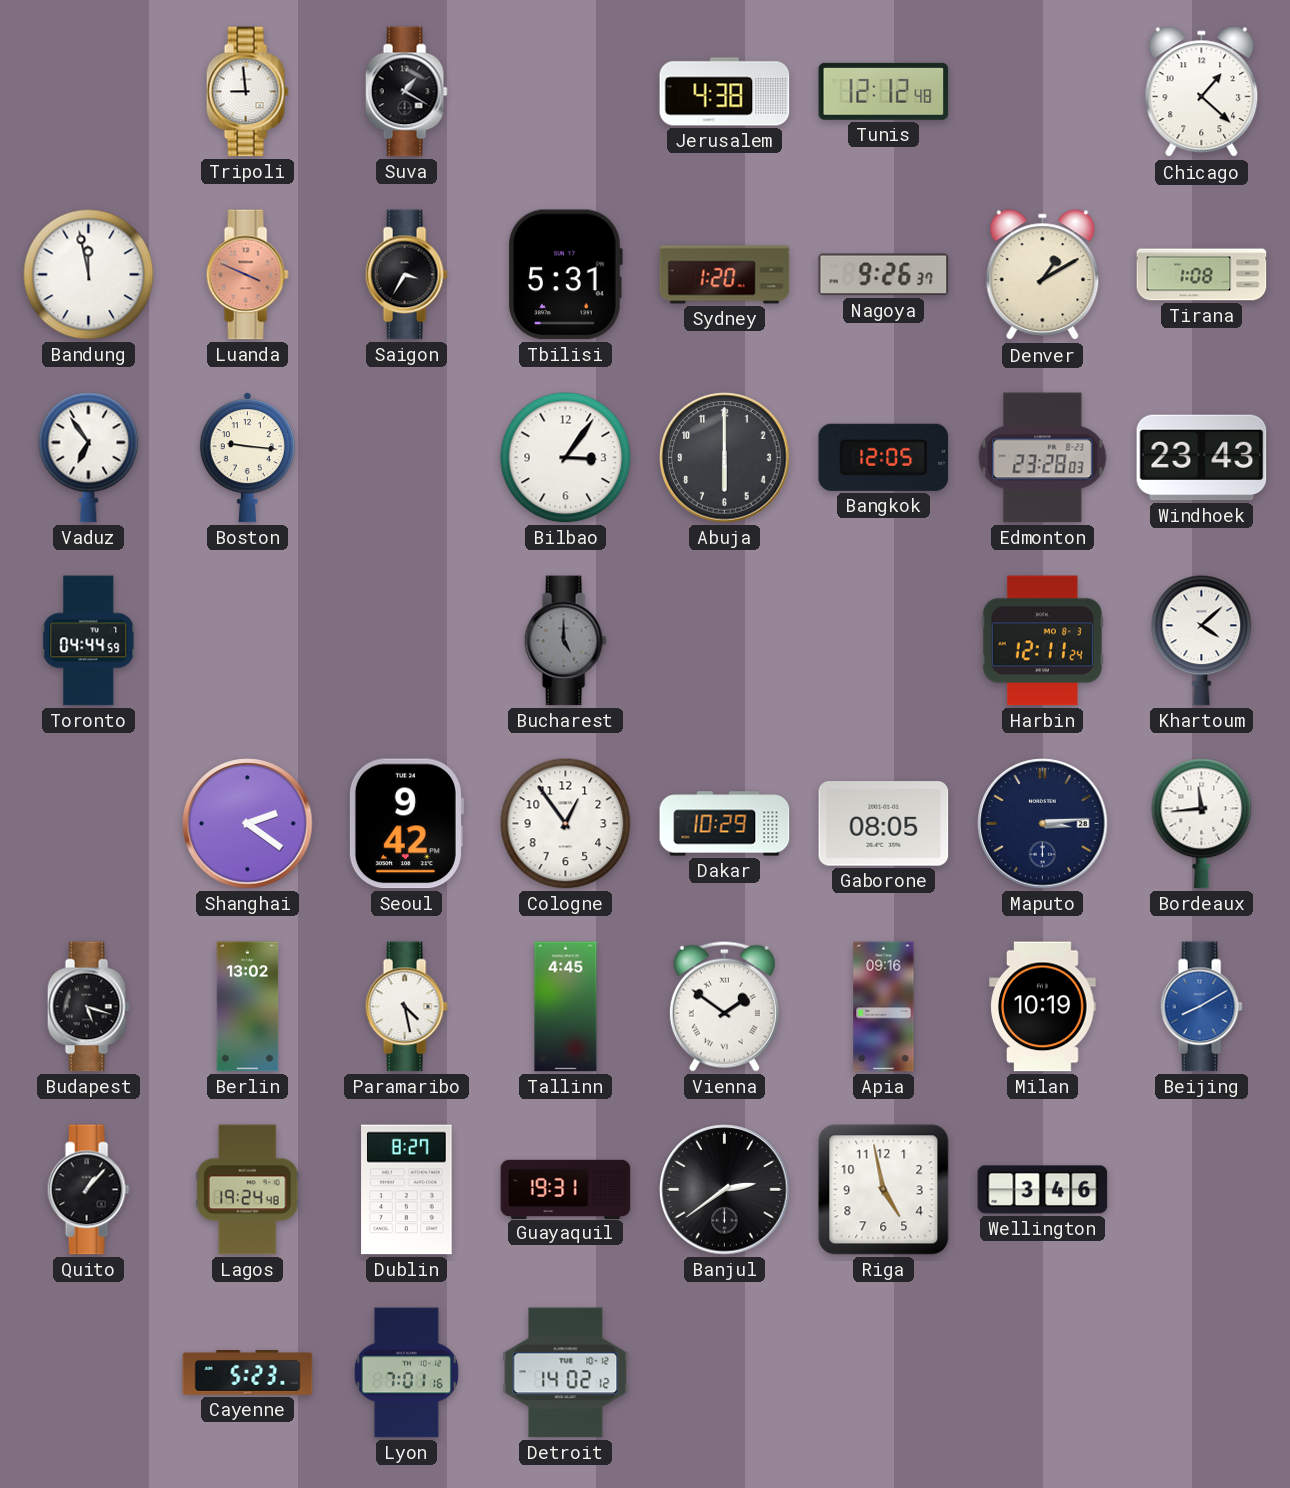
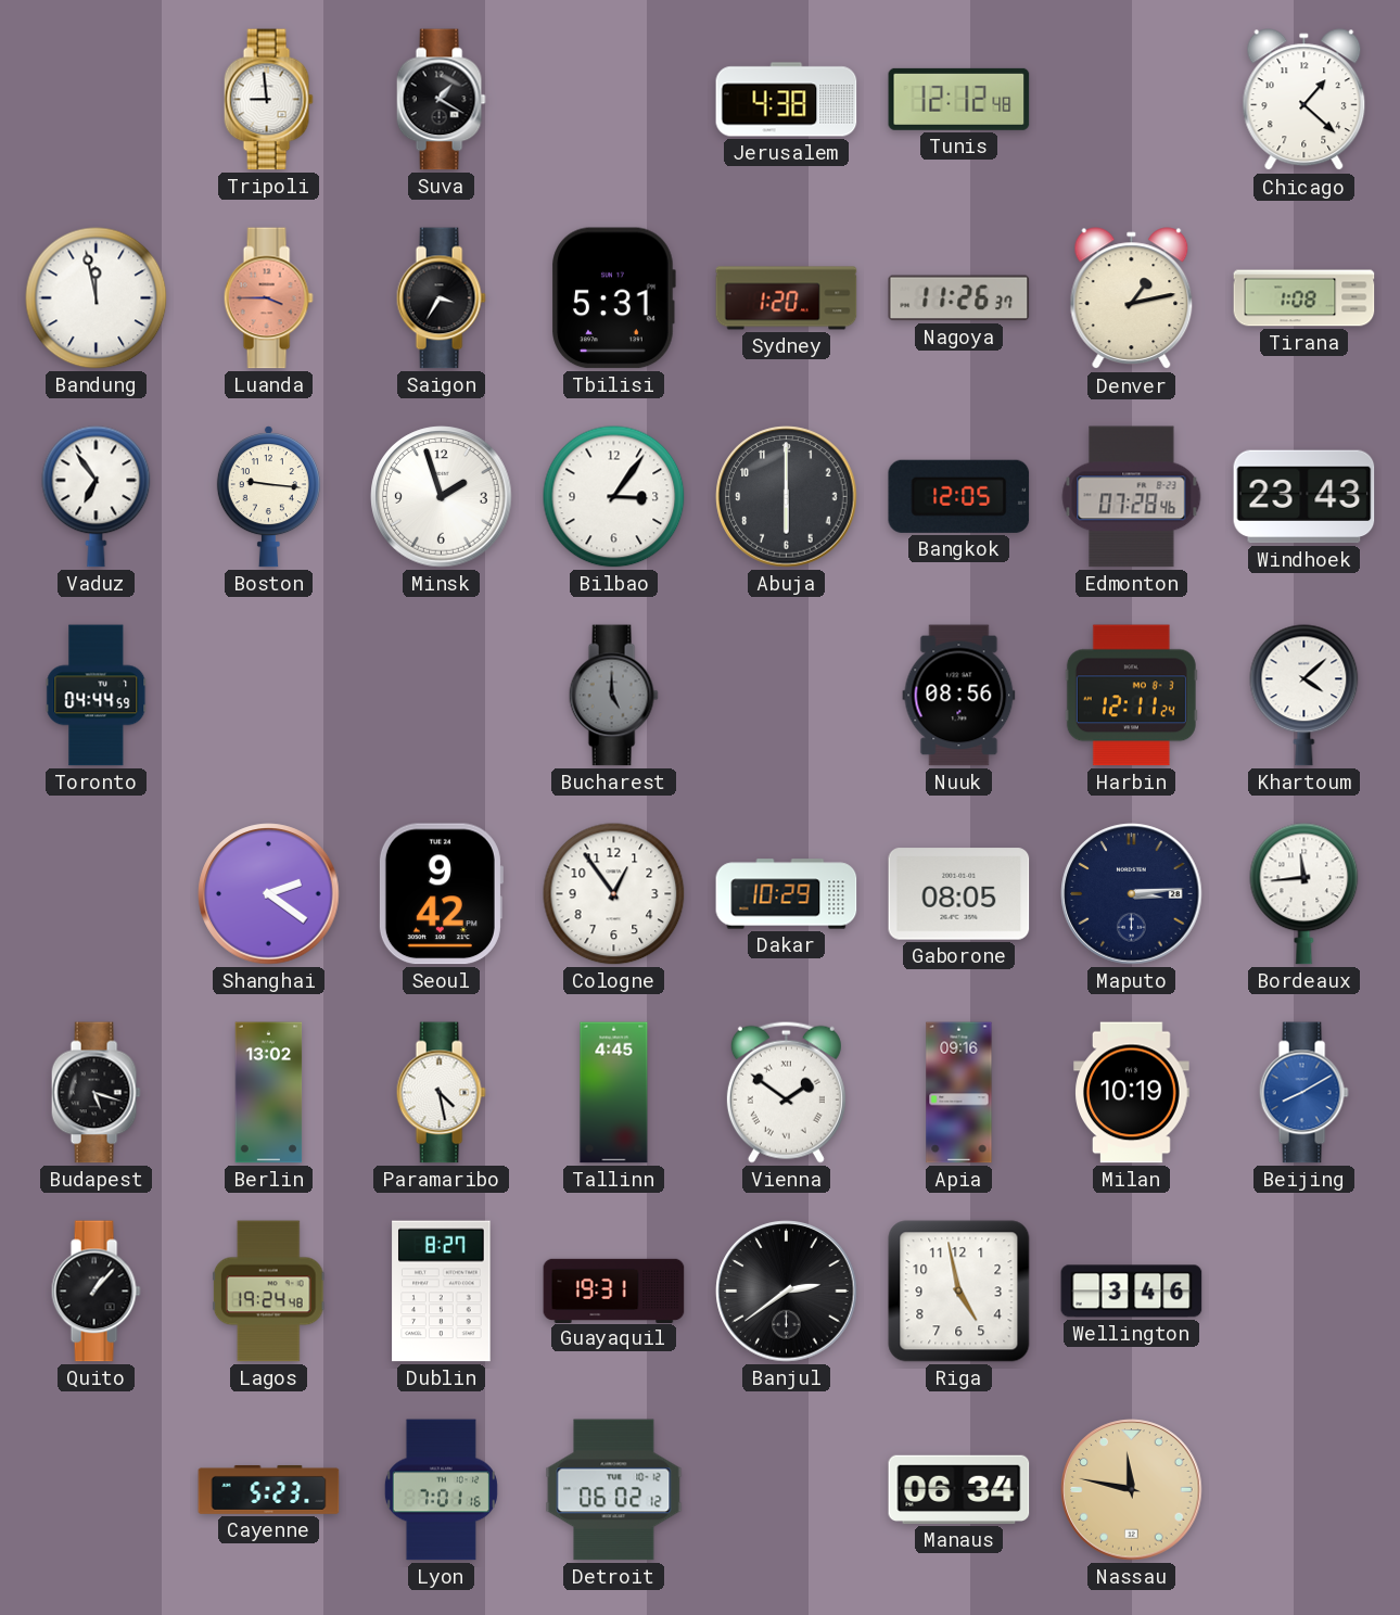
Luanda: 3:49 -> 3:45 (268, 298)
Nagoya: 9:26 -> 11:26 (959, 298)
Denver: 1:10 -> 1:13 (1132, 298)
Minsk: none -> 1:57 (442, 497)
Edmonton: 23:28 -> 07:28 (1132, 497)
Nuuk: none -> 08:56 (959, 696)
Detroit: 14:02 -> 06:02 (614, 1490)
Manaus: none -> 06:34 (959, 1489)
Nassau: none -> 11:47 (1132, 1490)
